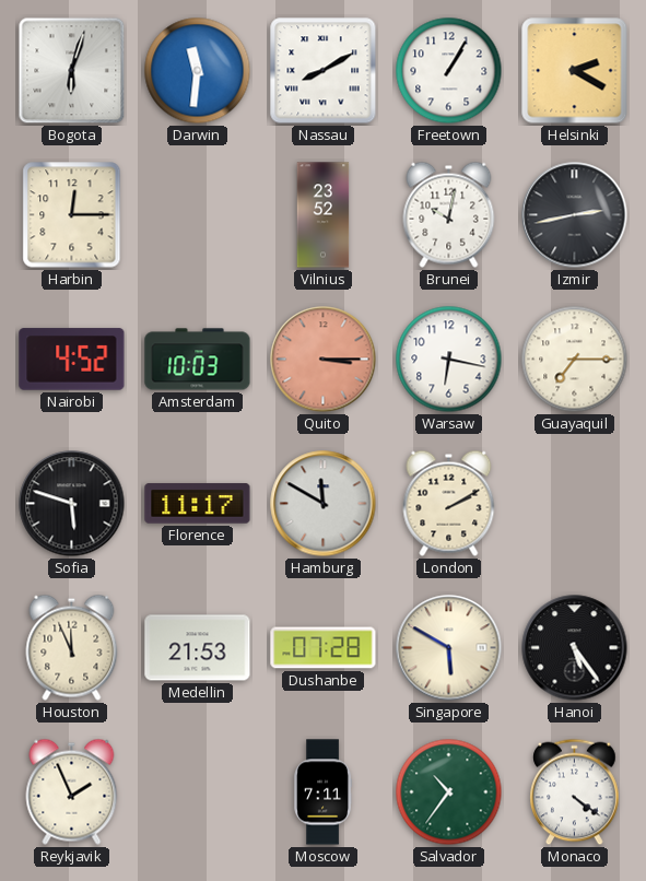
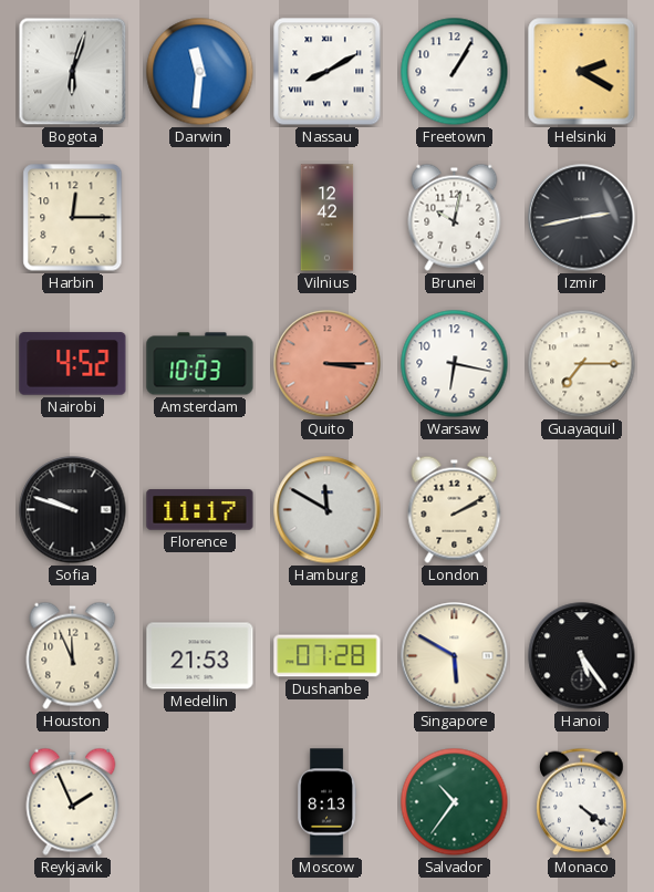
Vilnius: 23:52 -> 12:42 (328, 218)
Sofia: 5:48 -> 9:48 (73, 510)
Moscow: 7:11 -> 8:13 (328, 802)
